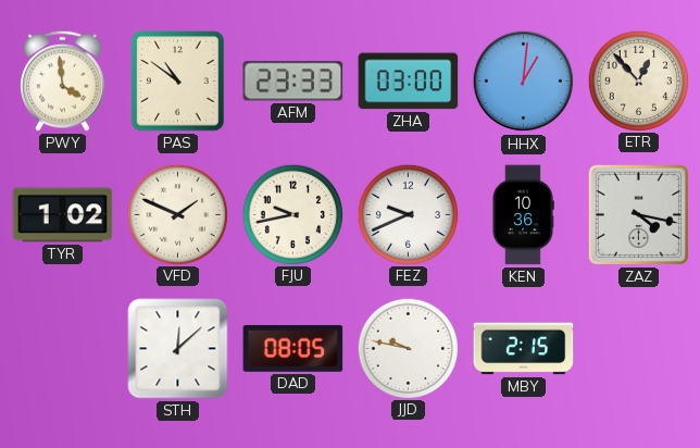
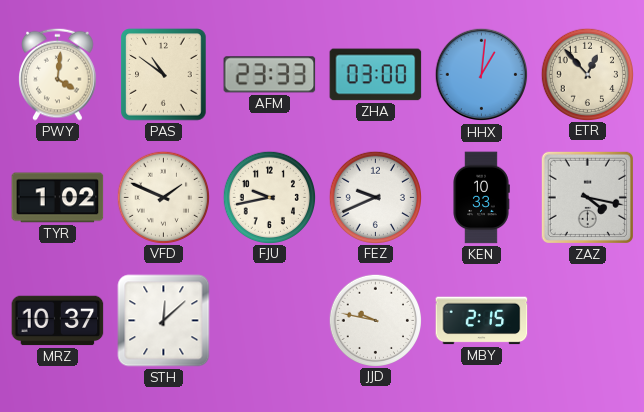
PWY: 3:59 -> 4:01 (58, 74)
KEN: 10:36 -> 10:33 (481, 198)
MRZ: none -> 10:37 (58, 321)
DAD: 08:05 -> none (293, 348)
